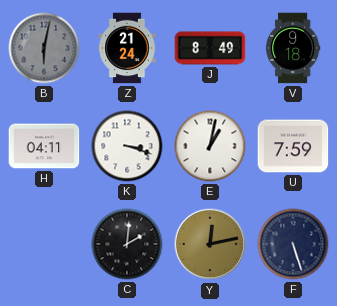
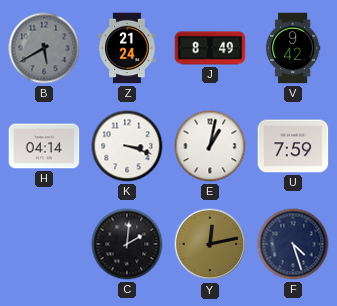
B: 6:02 -> 5:40 (44, 48)
V: 9:18 -> 9:42 (294, 48)
H: 04:11 -> 04:14 (44, 146)
F: 5:27 -> 4:27 (293, 244)
